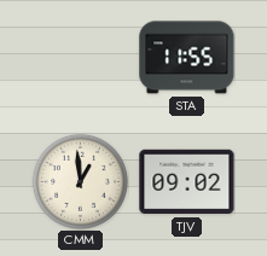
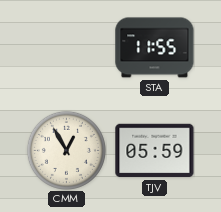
CMM: 12:59 -> 12:55 (66, 150)
TJV: 09:02 -> 05:59 (155, 151)
